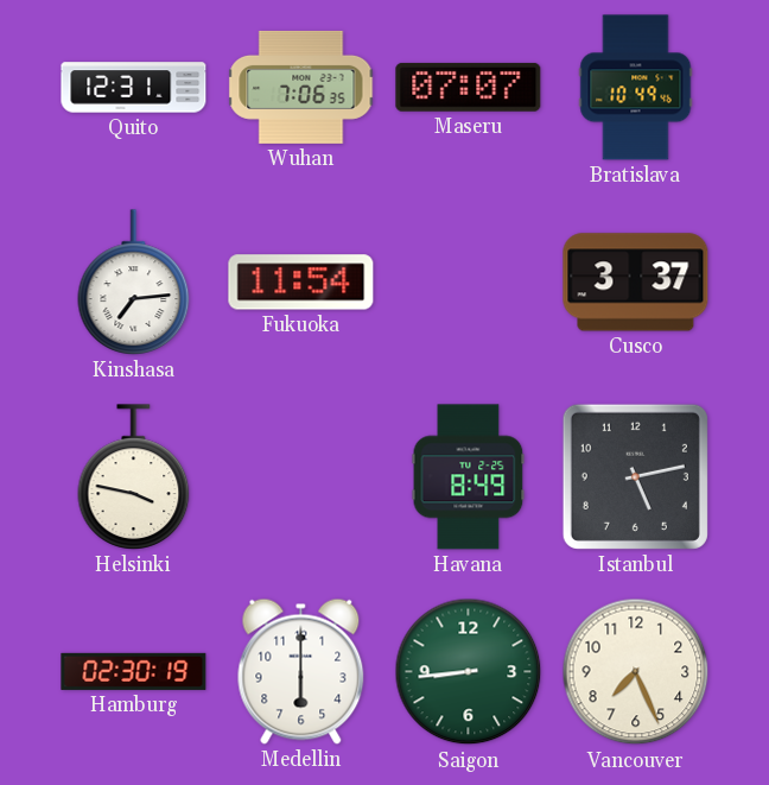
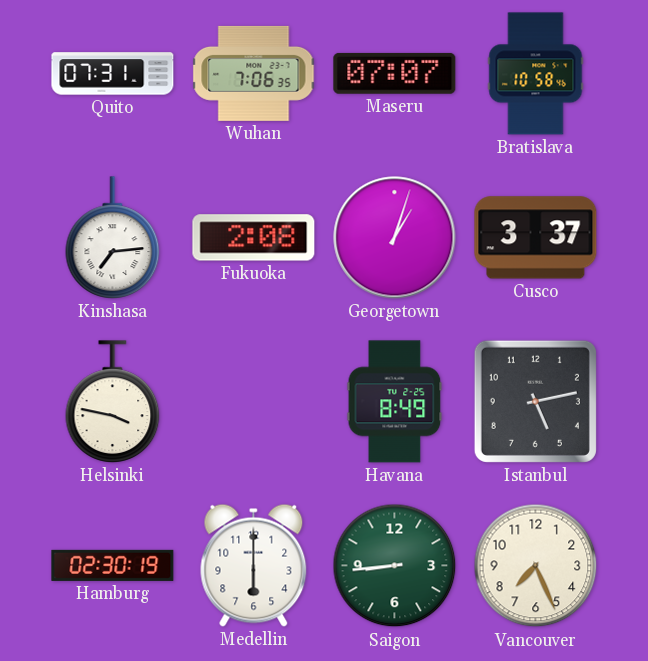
Quito: 12:31 -> 07:31 (113, 74)
Bratislava: 10:49 -> 10:58 (536, 74)
Fukuoka: 11:54 -> 2:08 (254, 238)
Georgetown: none -> 1:03 (395, 238)
